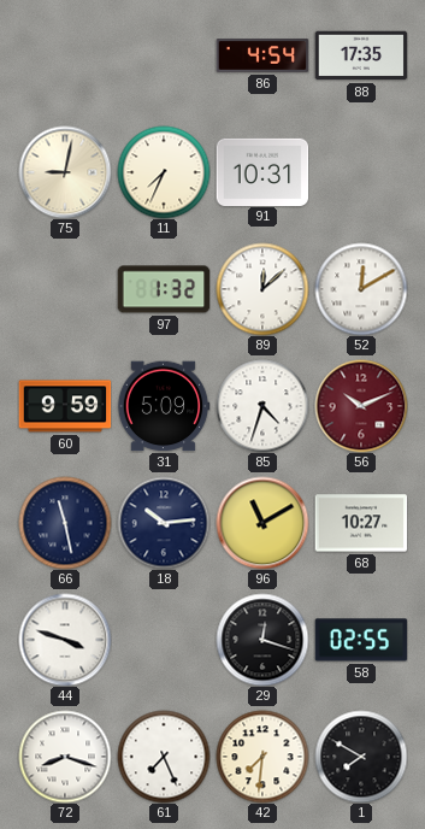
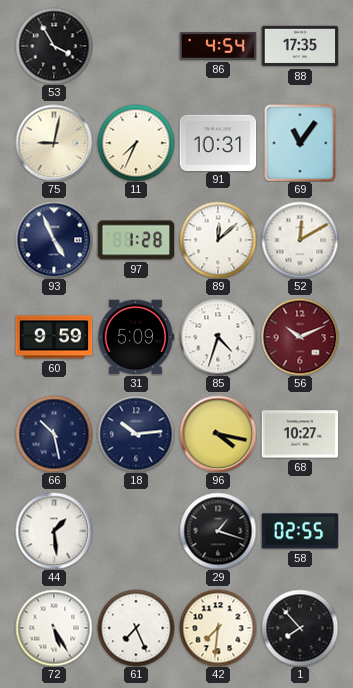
53: none -> 3:55 (54, 46)
69: none -> 11:06 (300, 143)
93: none -> 4:56 (54, 240)
97: 1:32 -> 1:28 (136, 240)
66: 11:28 -> 10:28 (54, 434)
96: 11:10 -> 4:17 (218, 434)
44: 3:48 -> 1:29 (54, 531)
29: 12:18 -> 1:18 (218, 531)
72: 8:18 -> 5:25 (54, 628)
1: 7:50 -> 7:53 (300, 628)
